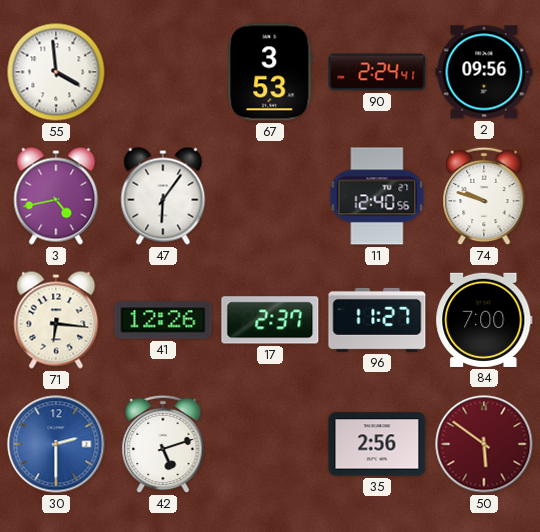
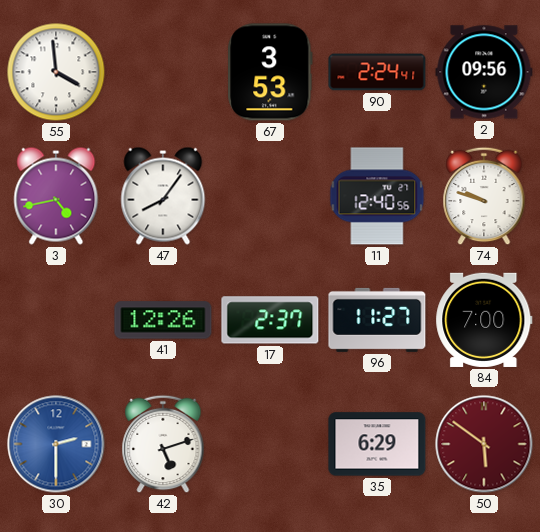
47: 6:06 -> 8:06 (163, 196)
71: 6:16 -> none (56, 320)
35: 2:56 -> 6:29 (377, 444)
